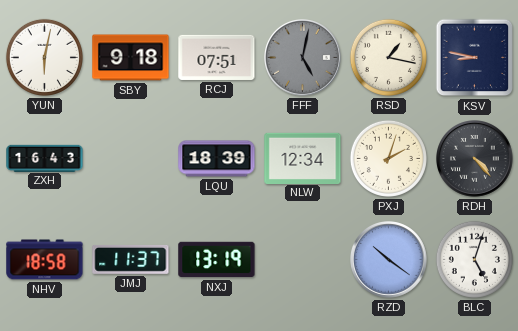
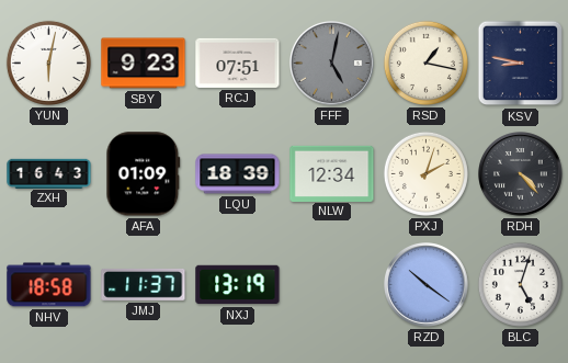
SBY: 9:18 -> 9:23 (144, 64)
AFA: none -> 01:09 (144, 174)
